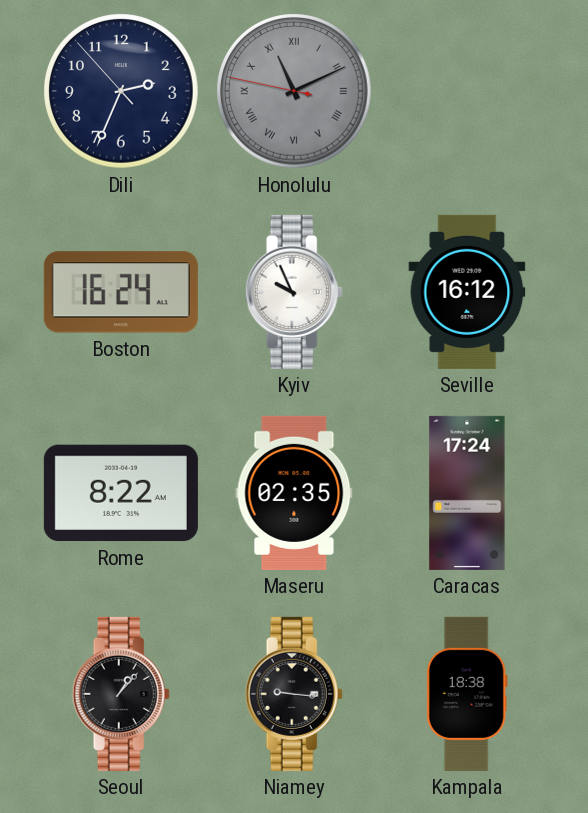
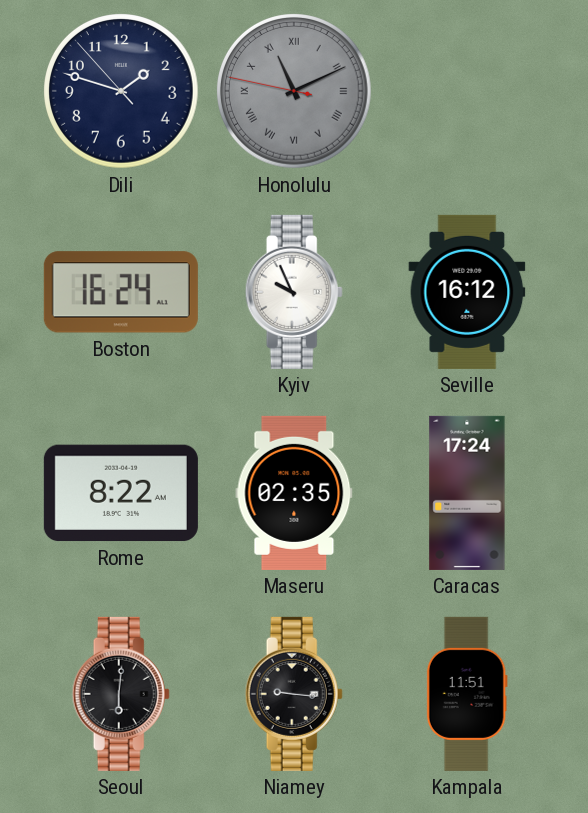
Dili: 2:33 -> 1:47 (122, 92)
Seoul: 1:07 -> 6:01 (121, 694)
Kampala: 18:38 -> 11:51 (467, 694)
